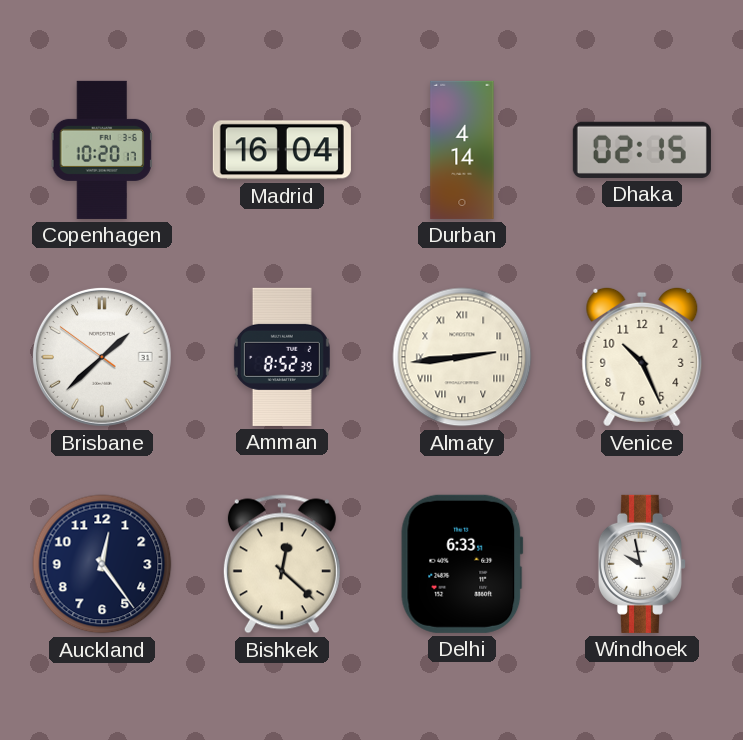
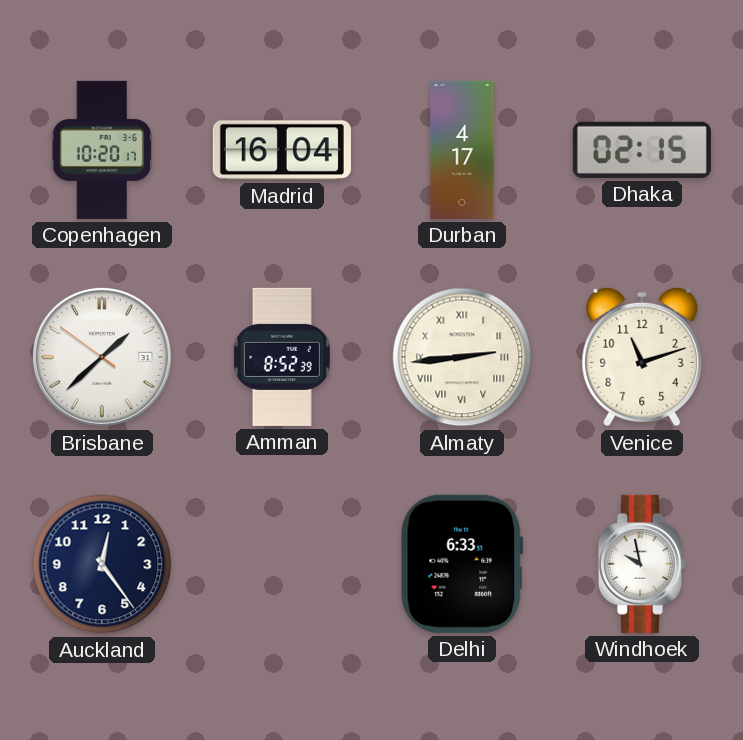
Durban: 4:14 -> 4:17 (462, 150)
Venice: 10:26 -> 11:12 (642, 357)
Bishkek: 12:22 -> none (282, 564)
